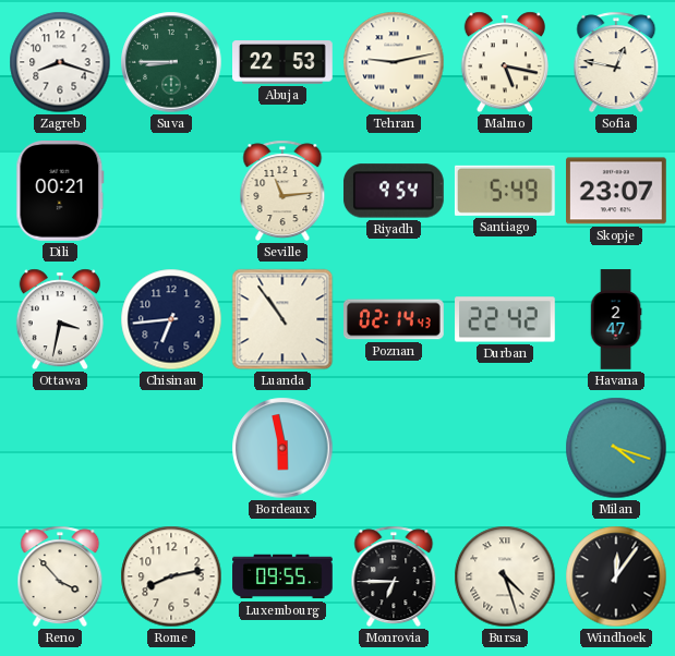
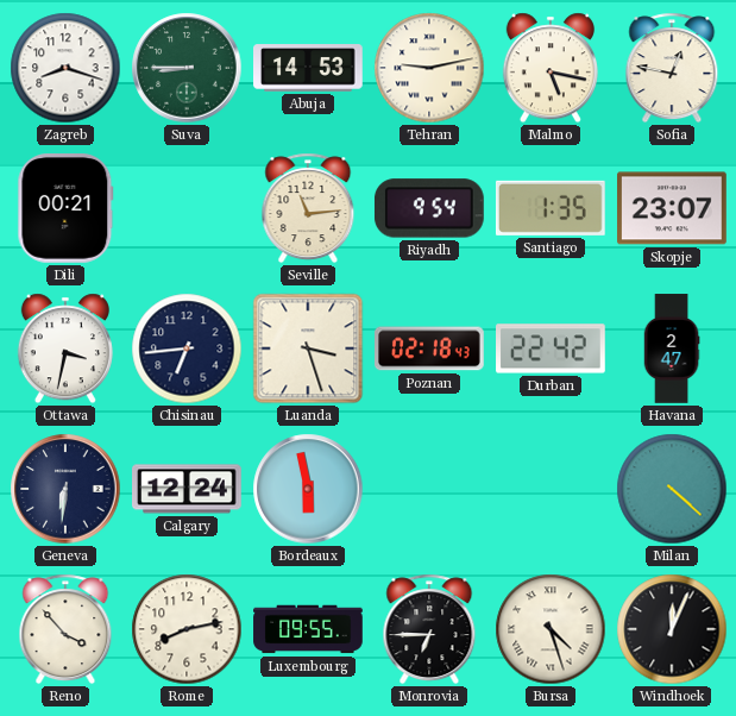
Abuja: 22:53 -> 14:53 (309, 68)
Santiago: 5:49 -> 1:35 (551, 208)
Luanda: 10:54 -> 3:27 (308, 348)
Poznan: 02:14 -> 02:18 (430, 348)
Geneva: none -> 6:31 (65, 489)
Calgary: none -> 12:24 (187, 489)
Milan: 4:18 -> 4:22 (672, 489)
Windhoek: 12:06 -> 12:04 (672, 629)
